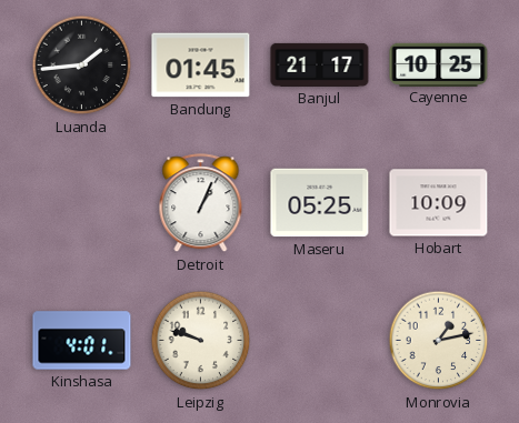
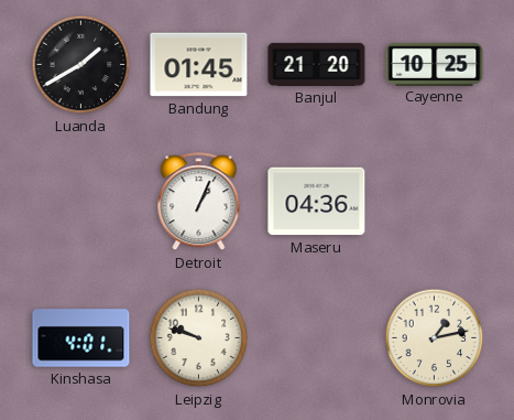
Luanda: 1:44 -> 1:40 (81, 65)
Banjul: 21:17 -> 21:20 (317, 64)
Maseru: 05:25 -> 04:36 (317, 202)
Hobart: 10:09 -> none (439, 203)
